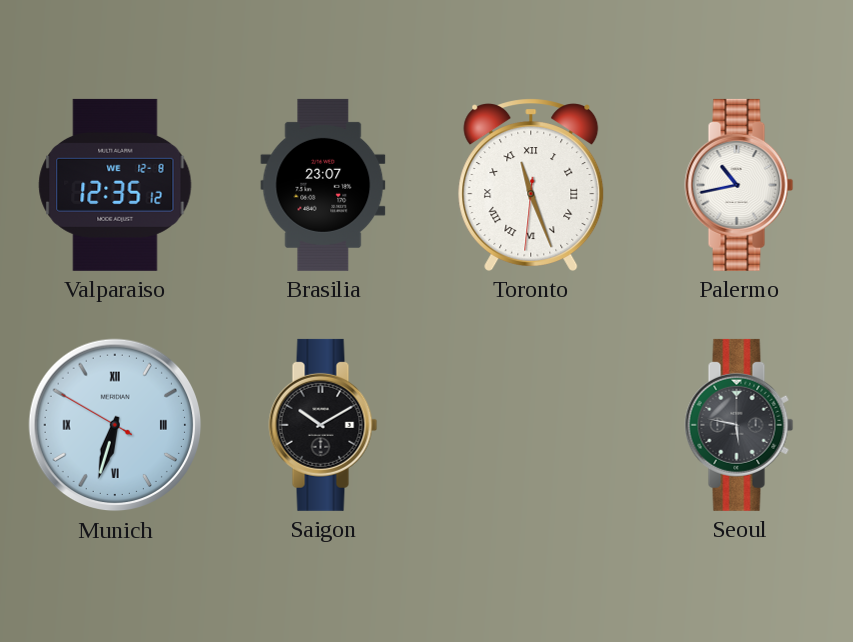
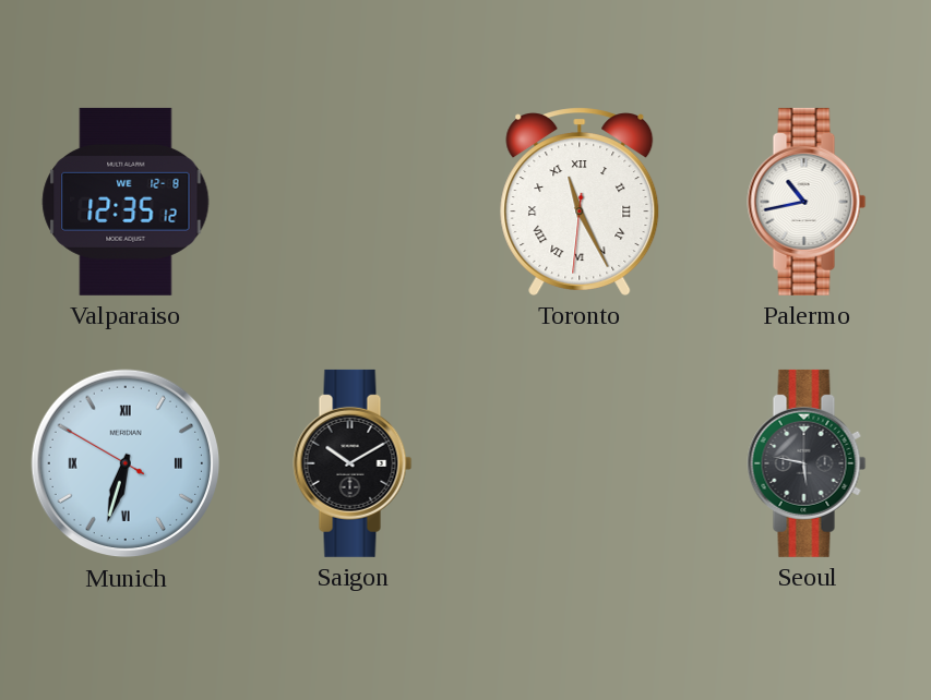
Brasilia: 23:07 -> none (323, 185)
Toronto: 11:26 -> 11:25 (580, 202)
